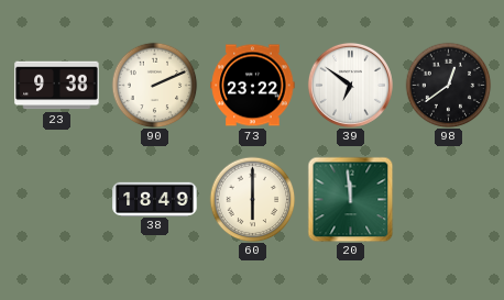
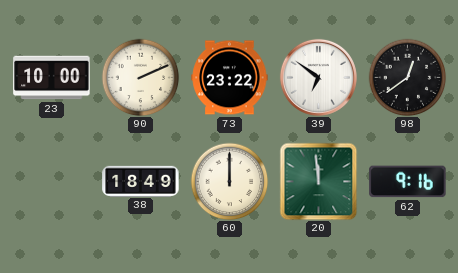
23: 9:38 -> 10:00 (52, 78)
60: 6:00 -> 12:00 (229, 181)
62: none -> 9:16 (408, 182)
